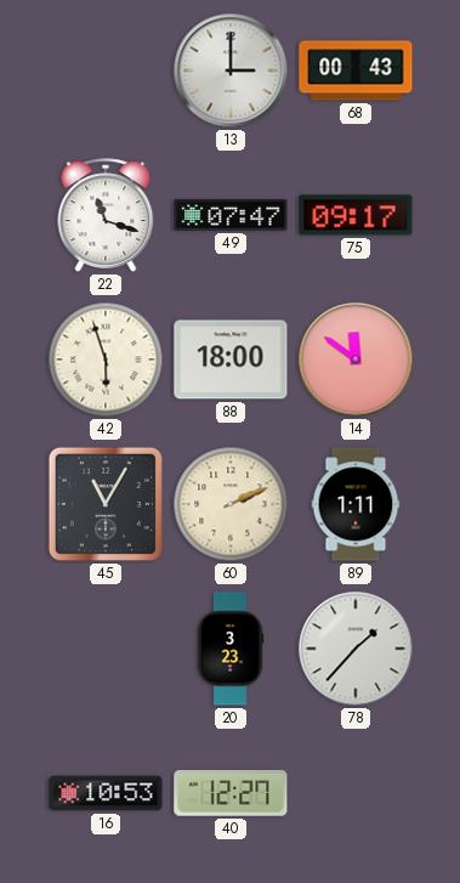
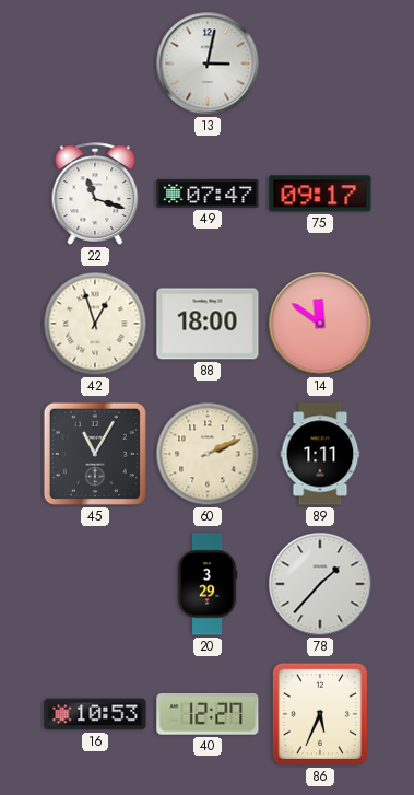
13: 3:00 -> 3:02 (208, 63)
68: 00:43 -> none (356, 70)
42: 5:57 -> 12:57 (95, 324)
20: 3:23 -> 3:29 (208, 584)
86: none -> 5:34 (320, 714)
